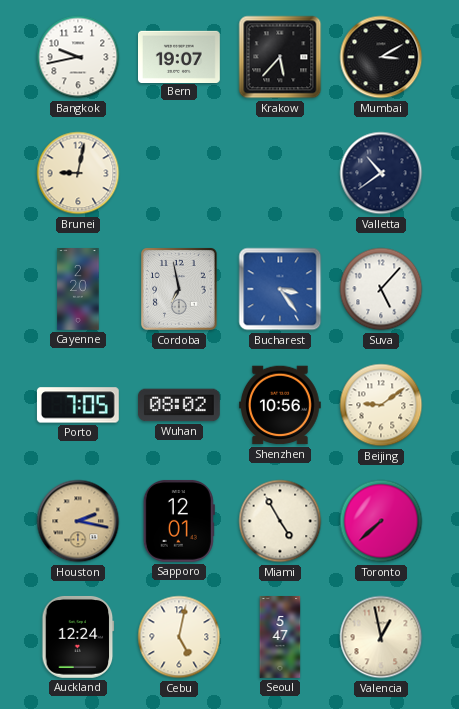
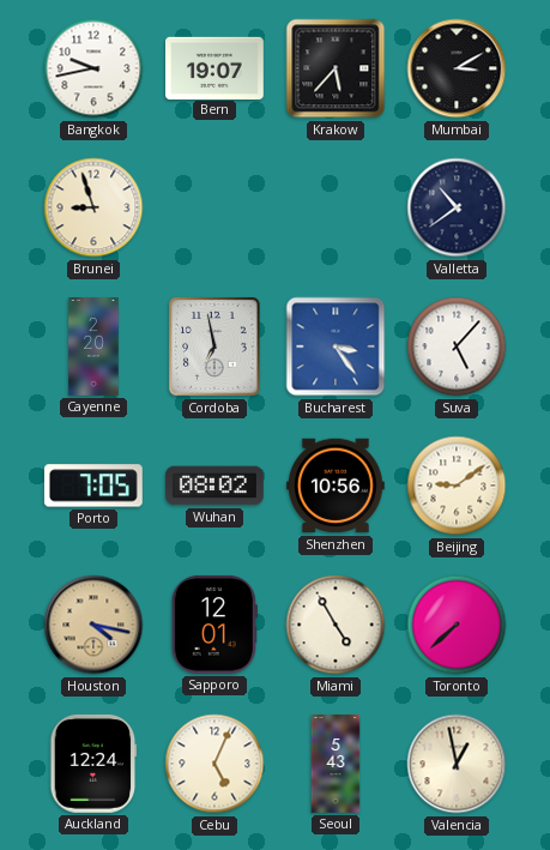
Brunei: 9:02 -> 8:57 (93, 207)
Houston: 2:17 -> 4:17 (93, 625)
Cebu: 5:02 -> 5:04 (214, 764)
Seoul: 5:47 -> 5:43 (336, 764)
